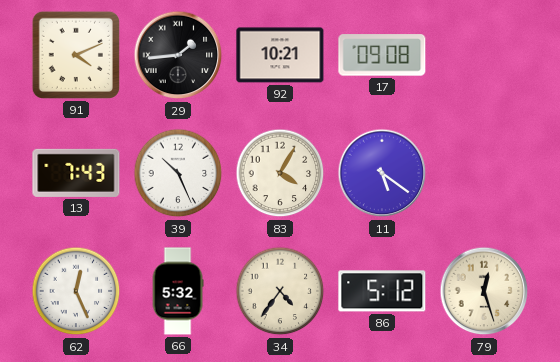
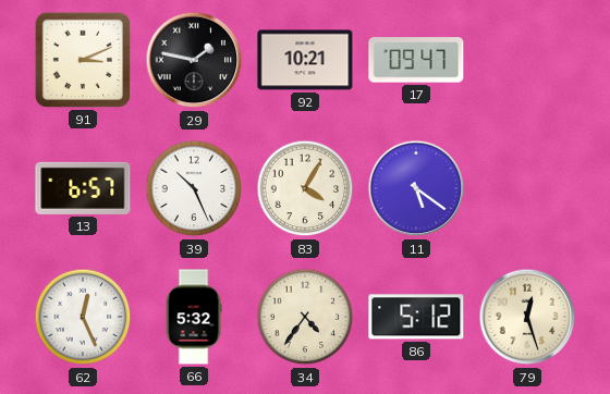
91: 4:11 -> 3:11 (83, 60)
29: 1:44 -> 1:47 (194, 60)
17: 09:08 -> 09:47 (416, 60)
13: 7:43 -> 6:57 (83, 188)
